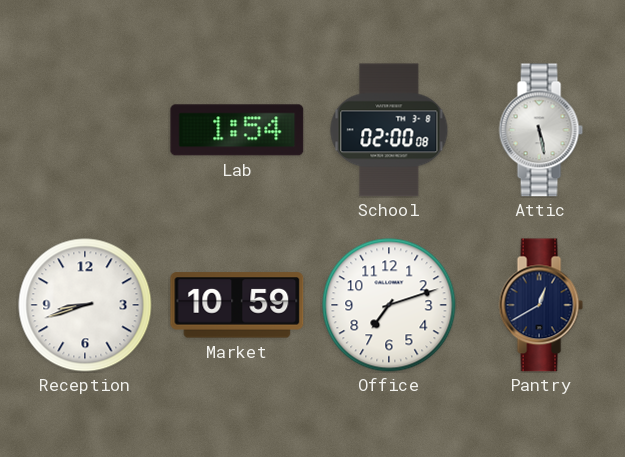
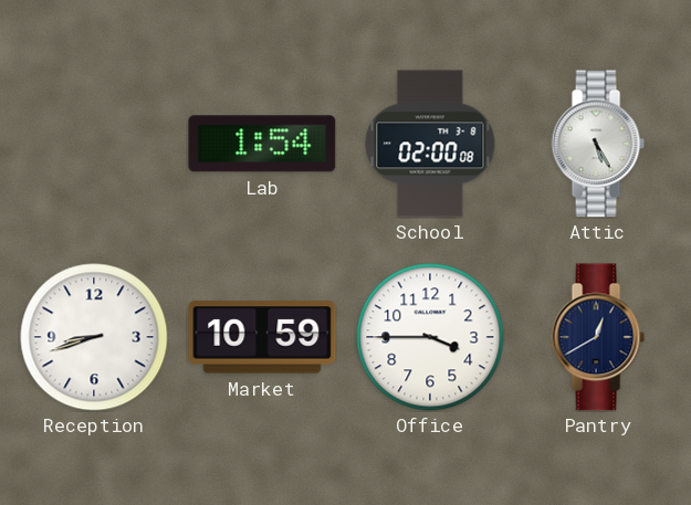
Attic: 5:28 -> 5:25 (598, 144)
Office: 7:12 -> 3:45 (430, 337)
